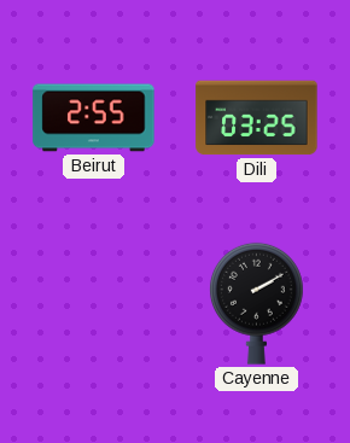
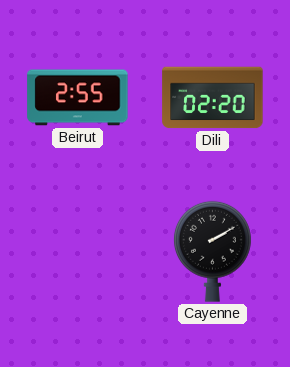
Dili: 03:25 -> 02:20 (213, 98)
